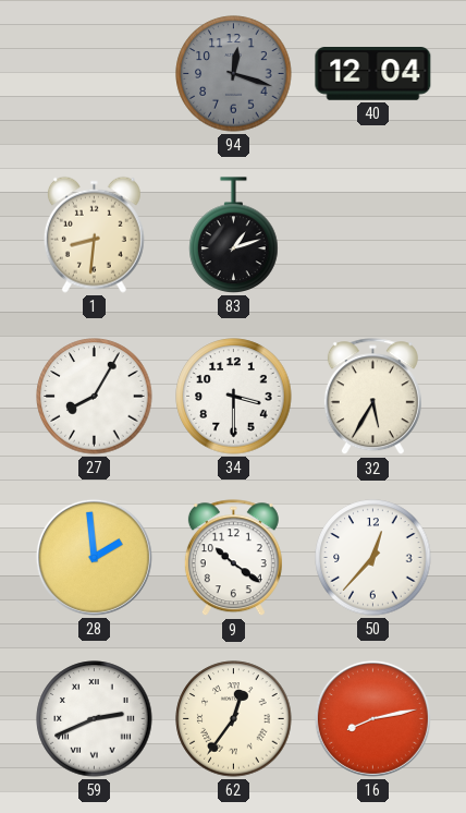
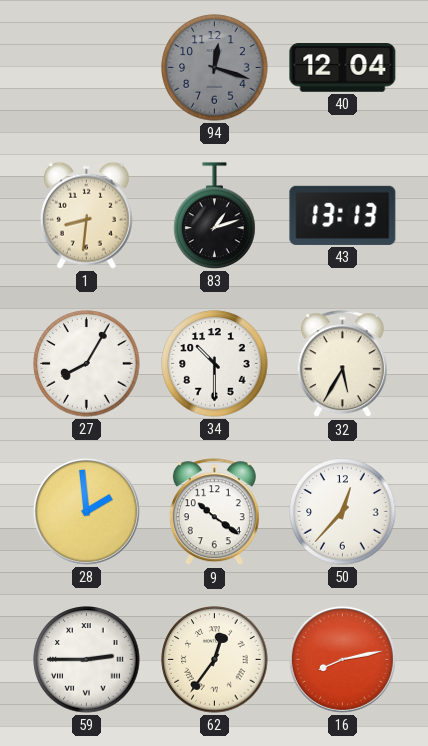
43: none -> 13:13 (343, 215)
34: 3:30 -> 10:30 (215, 364)
59: 2:41 -> 2:45 (87, 660)
